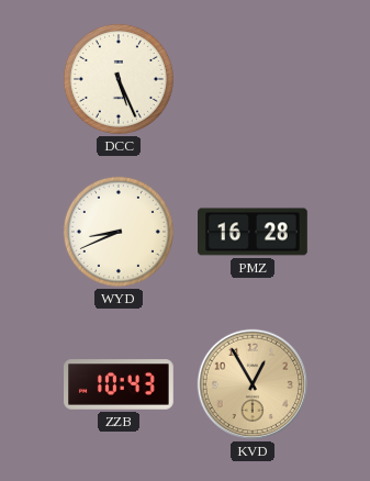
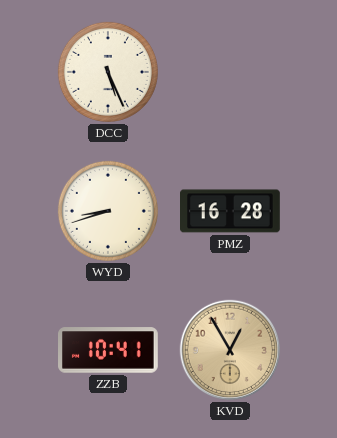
WYD: 8:41 -> 8:42 (108, 211)
ZZB: 10:43 -> 10:41 (109, 350)
